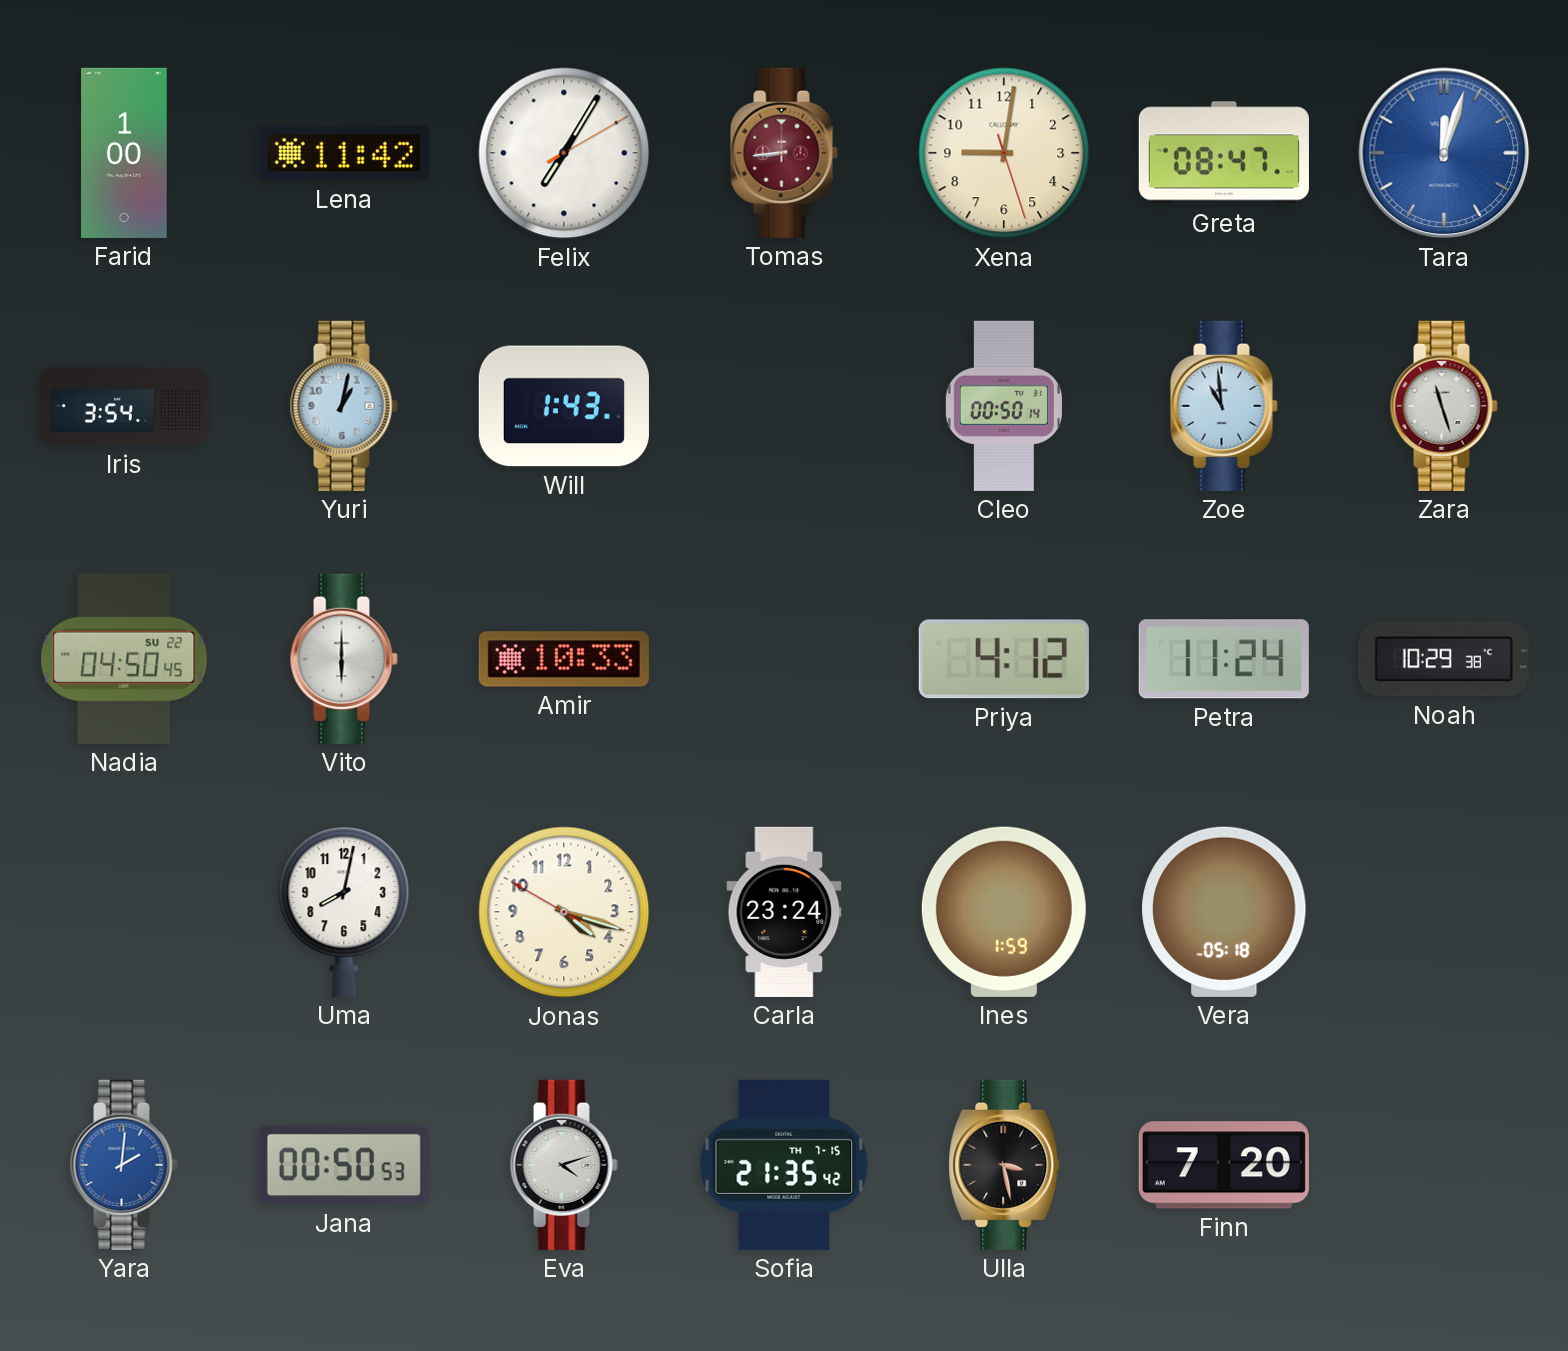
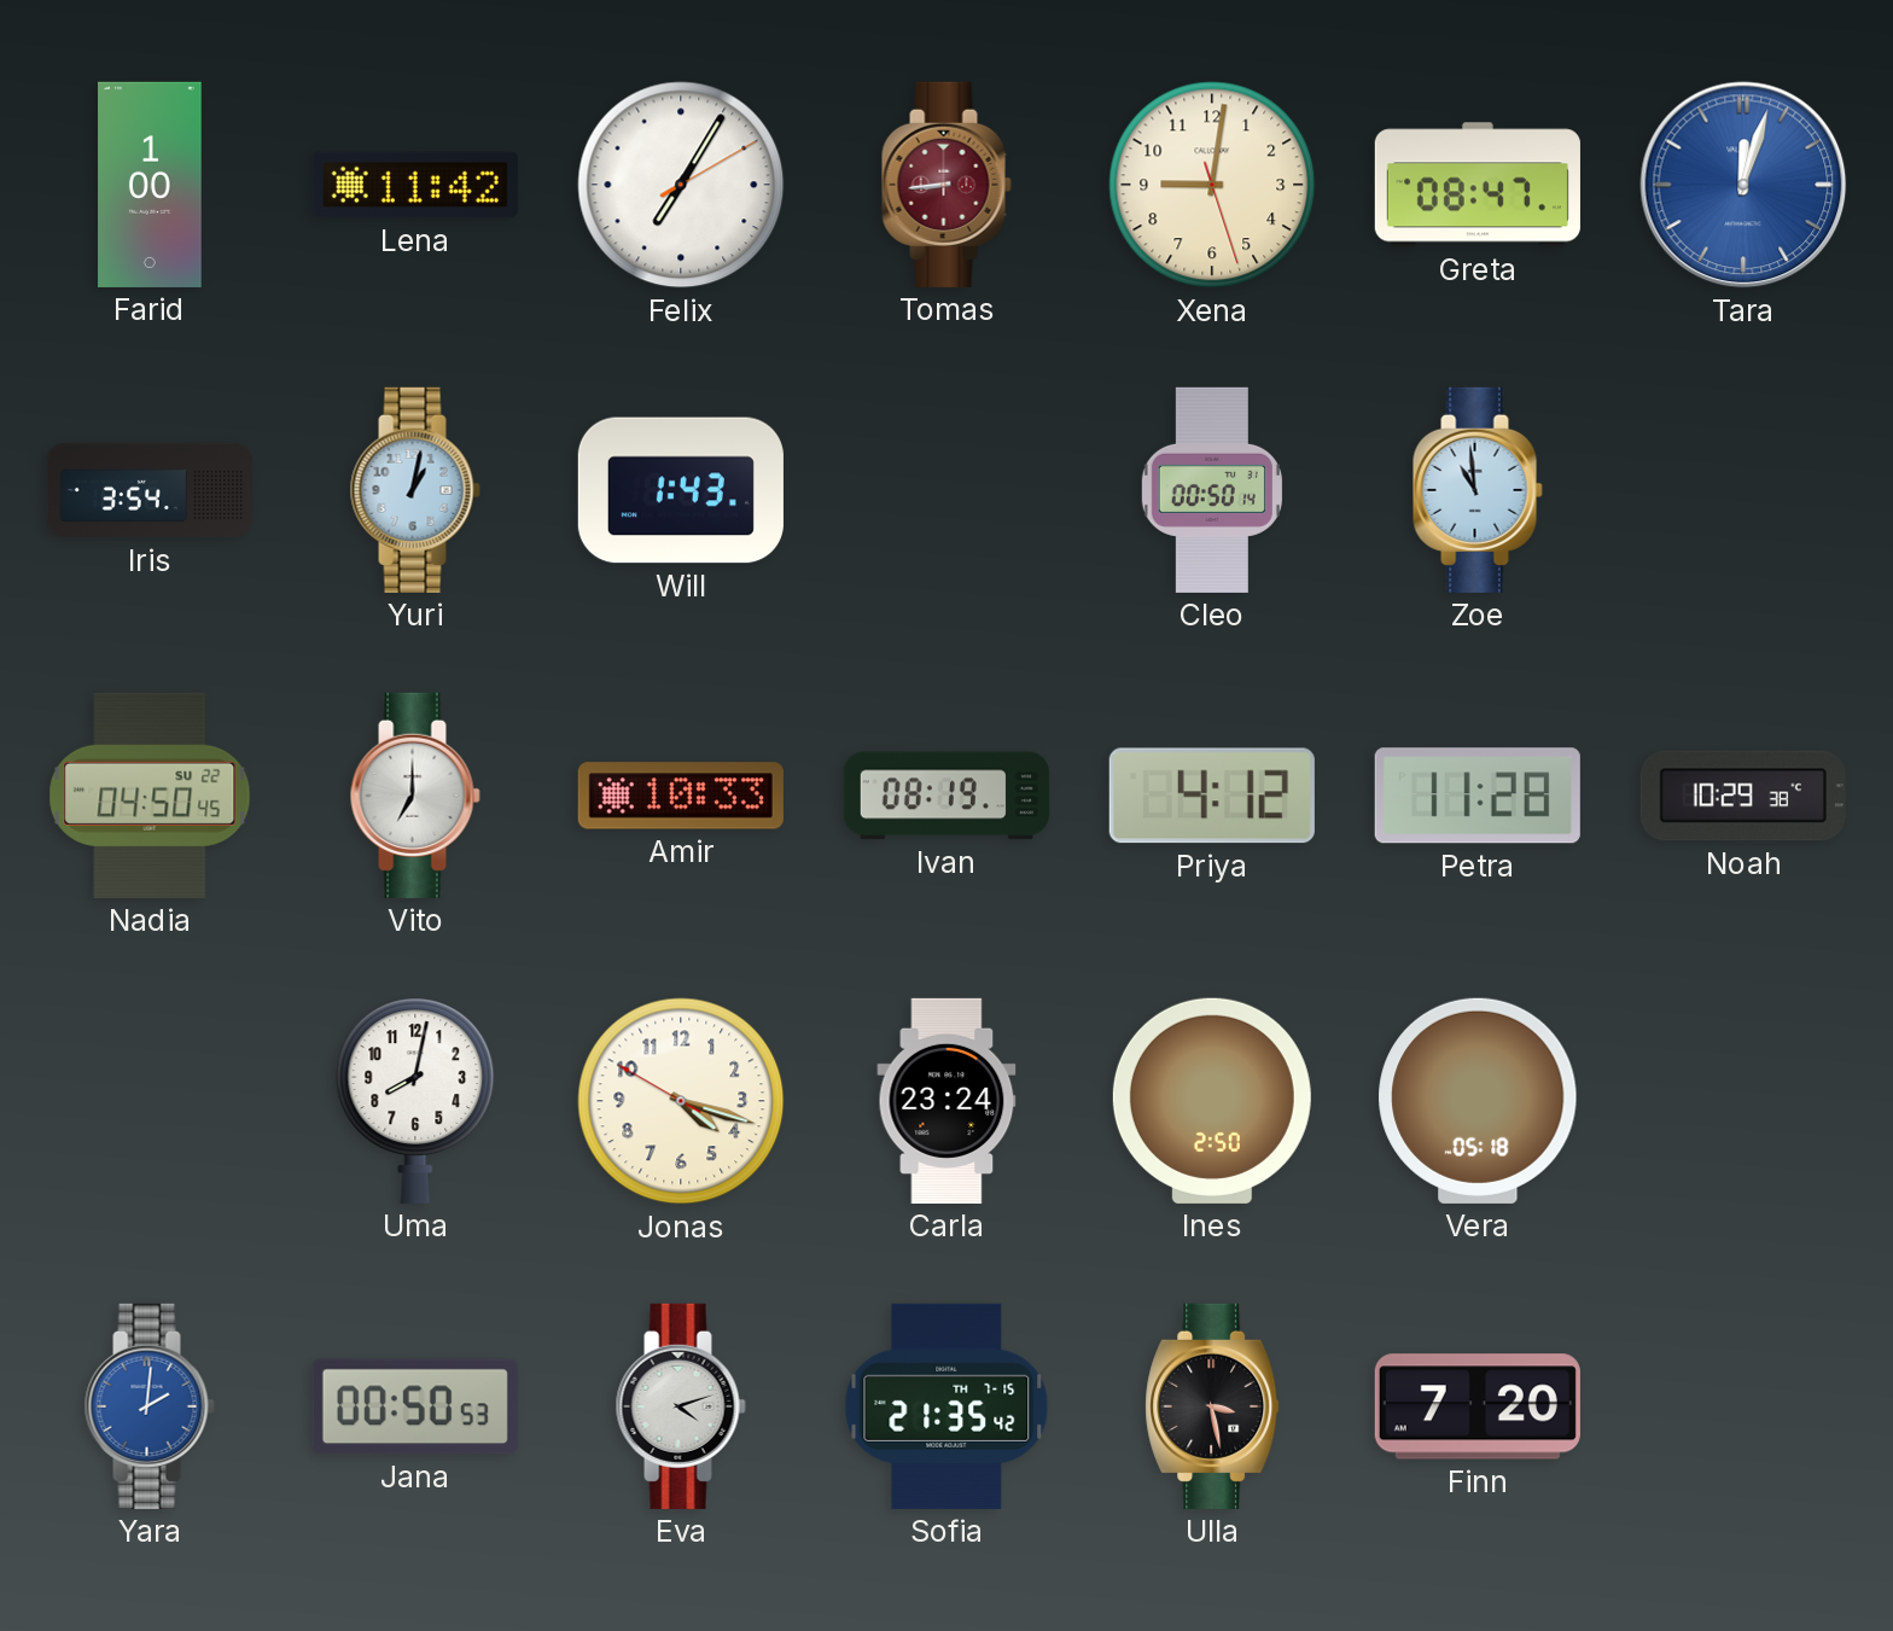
Zara: 11:27 -> none (1444, 406)
Vito: 6:00 -> 7:00 (415, 796)
Ivan: none -> 08:19 (946, 796)
Petra: 11:24 -> 11:28 (1478, 796)
Ines: 1:59 -> 2:50 (1212, 1101)
